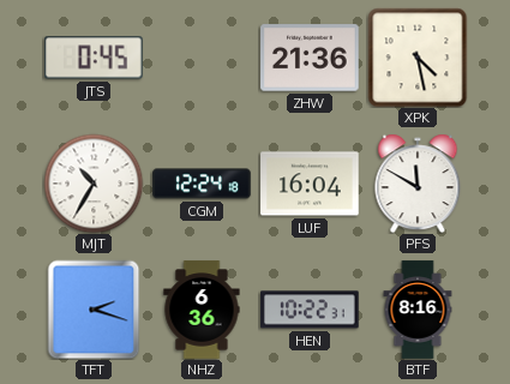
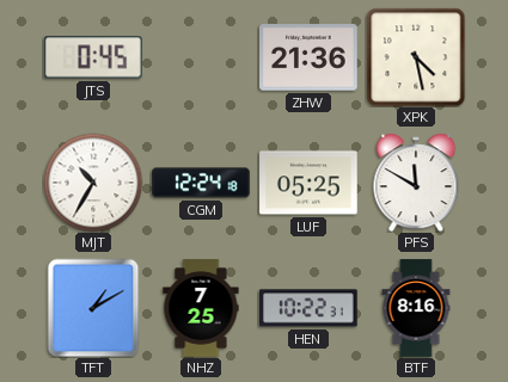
LUF: 16:04 -> 05:25 (308, 183)
TFT: 2:18 -> 1:10 (93, 308)
NHZ: 6:36 -> 7:25 (201, 308)
